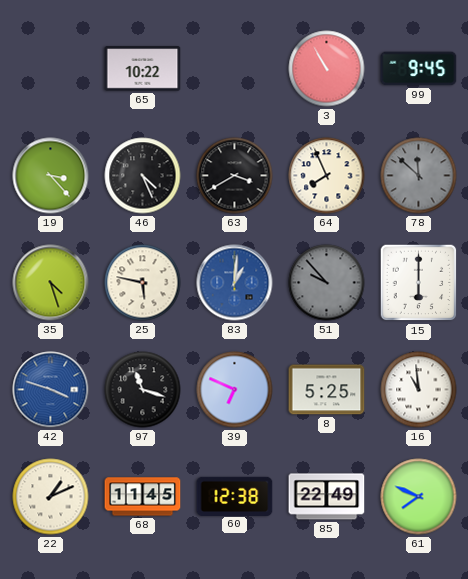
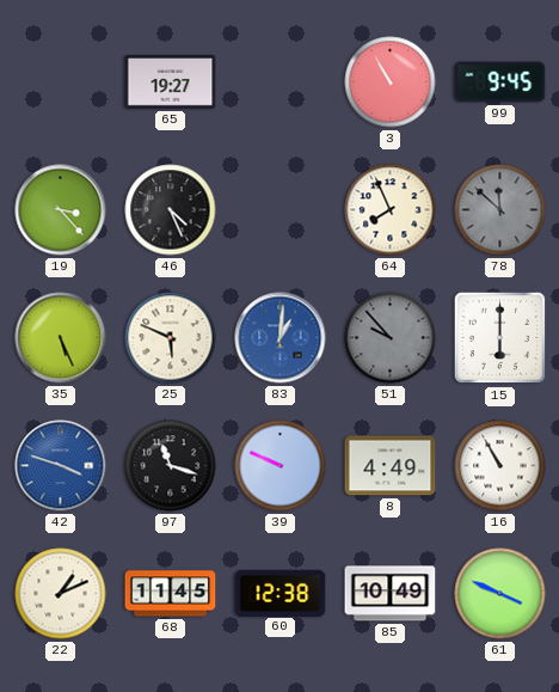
65: 10:22 -> 19:27 (171, 82)
63: 3:40 -> none (235, 176)
35: 4:27 -> 5:26 (61, 338)
25: 5:47 -> 5:49 (171, 338)
39: 6:49 -> 9:49 (281, 466)
8: 5:25 -> 4:49 (391, 466)
16: 10:59 -> 10:55 (500, 466)
85: 22:49 -> 10:49 (391, 594)
61: 7:49 -> 3:49 (500, 594)
